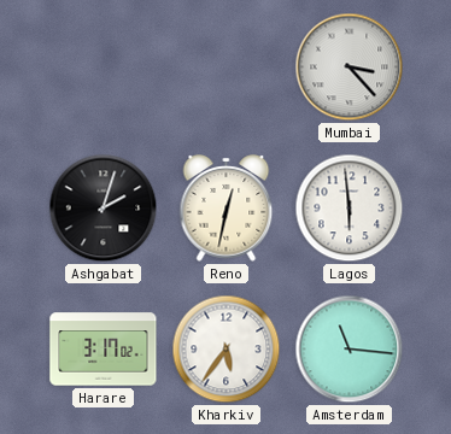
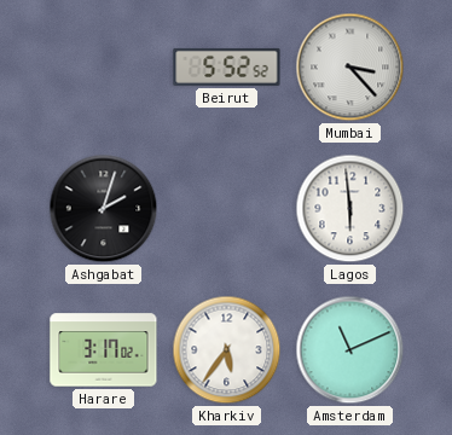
Beirut: none -> 5:52 (227, 66)
Reno: 12:32 -> none (227, 209)
Amsterdam: 11:16 -> 11:11 (350, 350)
